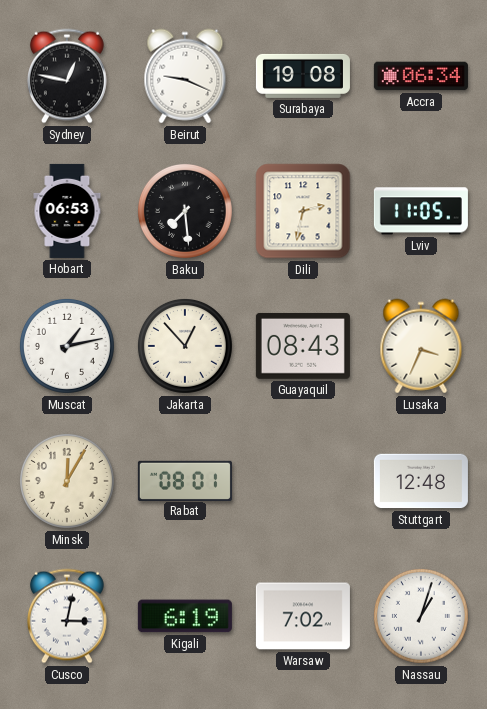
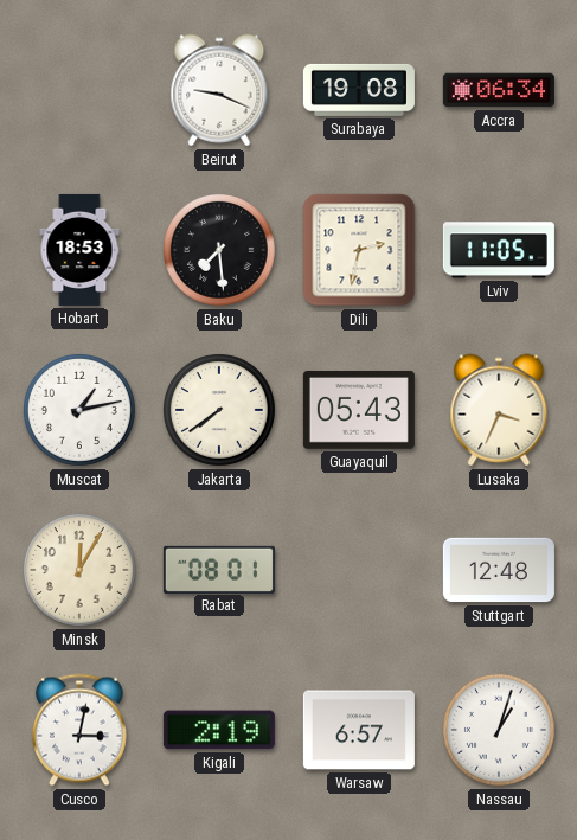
Sydney: 12:47 -> none (67, 76)
Hobart: 06:53 -> 18:53 (79, 250)
Jakarta: 12:53 -> 7:39 (219, 410)
Guayaquil: 08:43 -> 05:43 (359, 410)
Kigali: 6:19 -> 2:19 (219, 730)
Warsaw: 7:02 -> 6:57 (359, 730)
